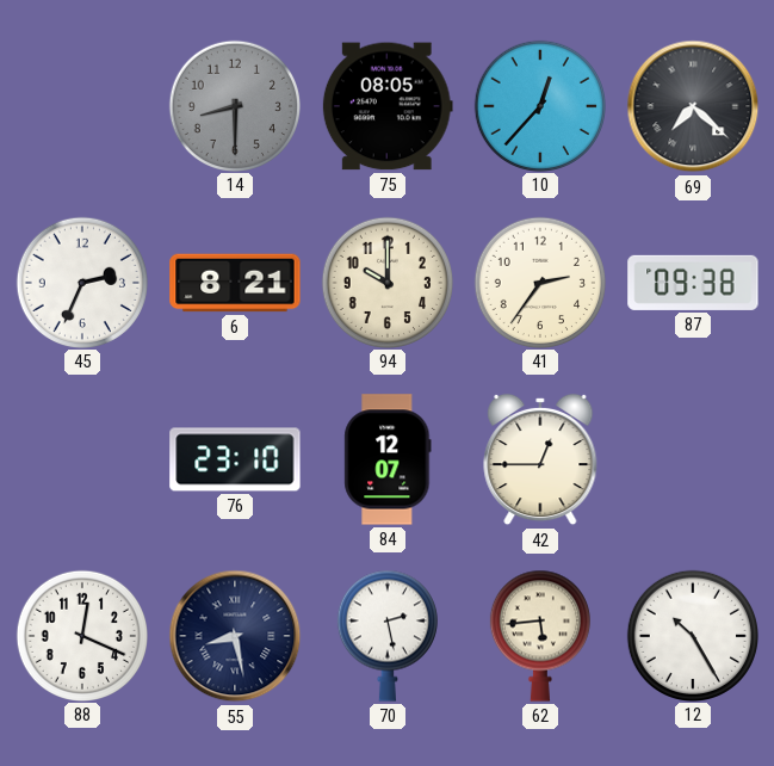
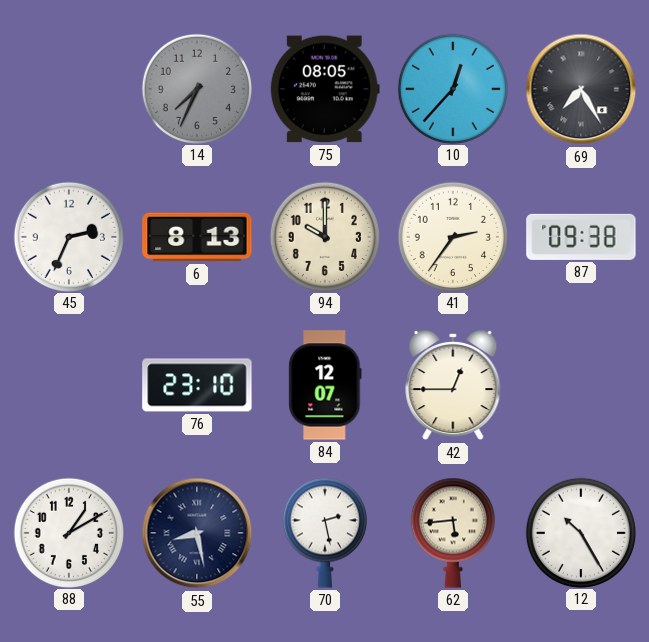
14: 8:30 -> 7:34 (196, 88)
69: 7:22 -> 7:25 (581, 89)
6: 8:21 -> 8:13 (197, 237)
88: 12:19 -> 1:10 (68, 532)
